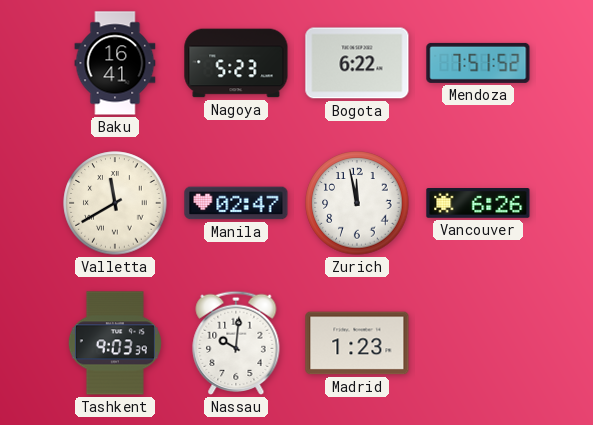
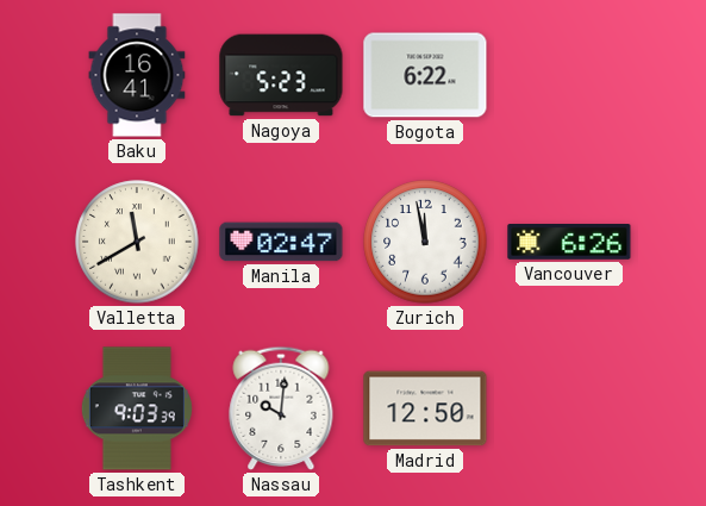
Mendoza: 7:51 -> none (478, 63)
Madrid: 1:23 -> 12:50 (425, 408)
